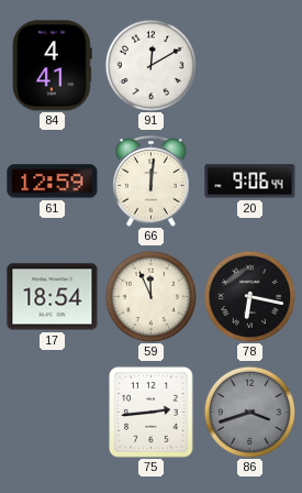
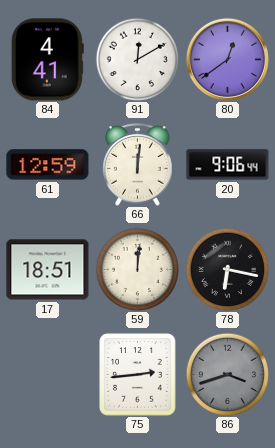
80: none -> 12:39 (227, 59)
17: 18:54 -> 18:51 (48, 270)
59: 11:56 -> 12:01 (137, 269)
